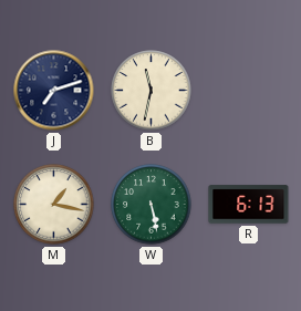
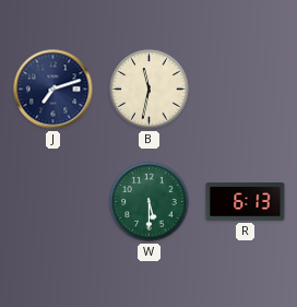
M: 1:17 -> none (54, 205)
W: 5:28 -> 5:30 (150, 202)
